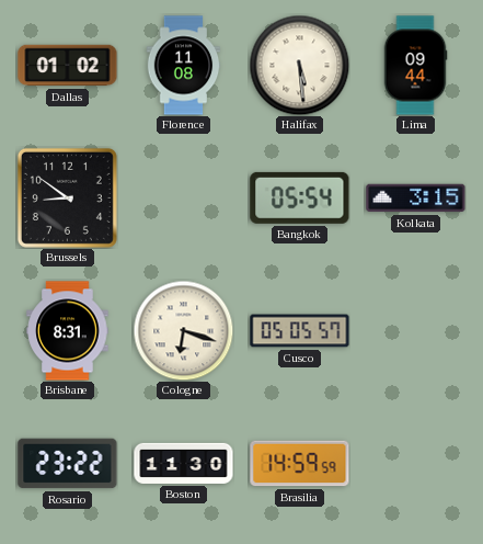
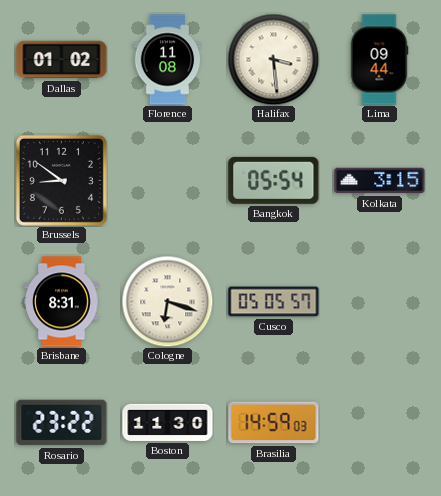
Halifax: 5:29 -> 3:29 (273, 59)
Brasilia: 14:59:59 -> 14:59:03 (274, 423)
